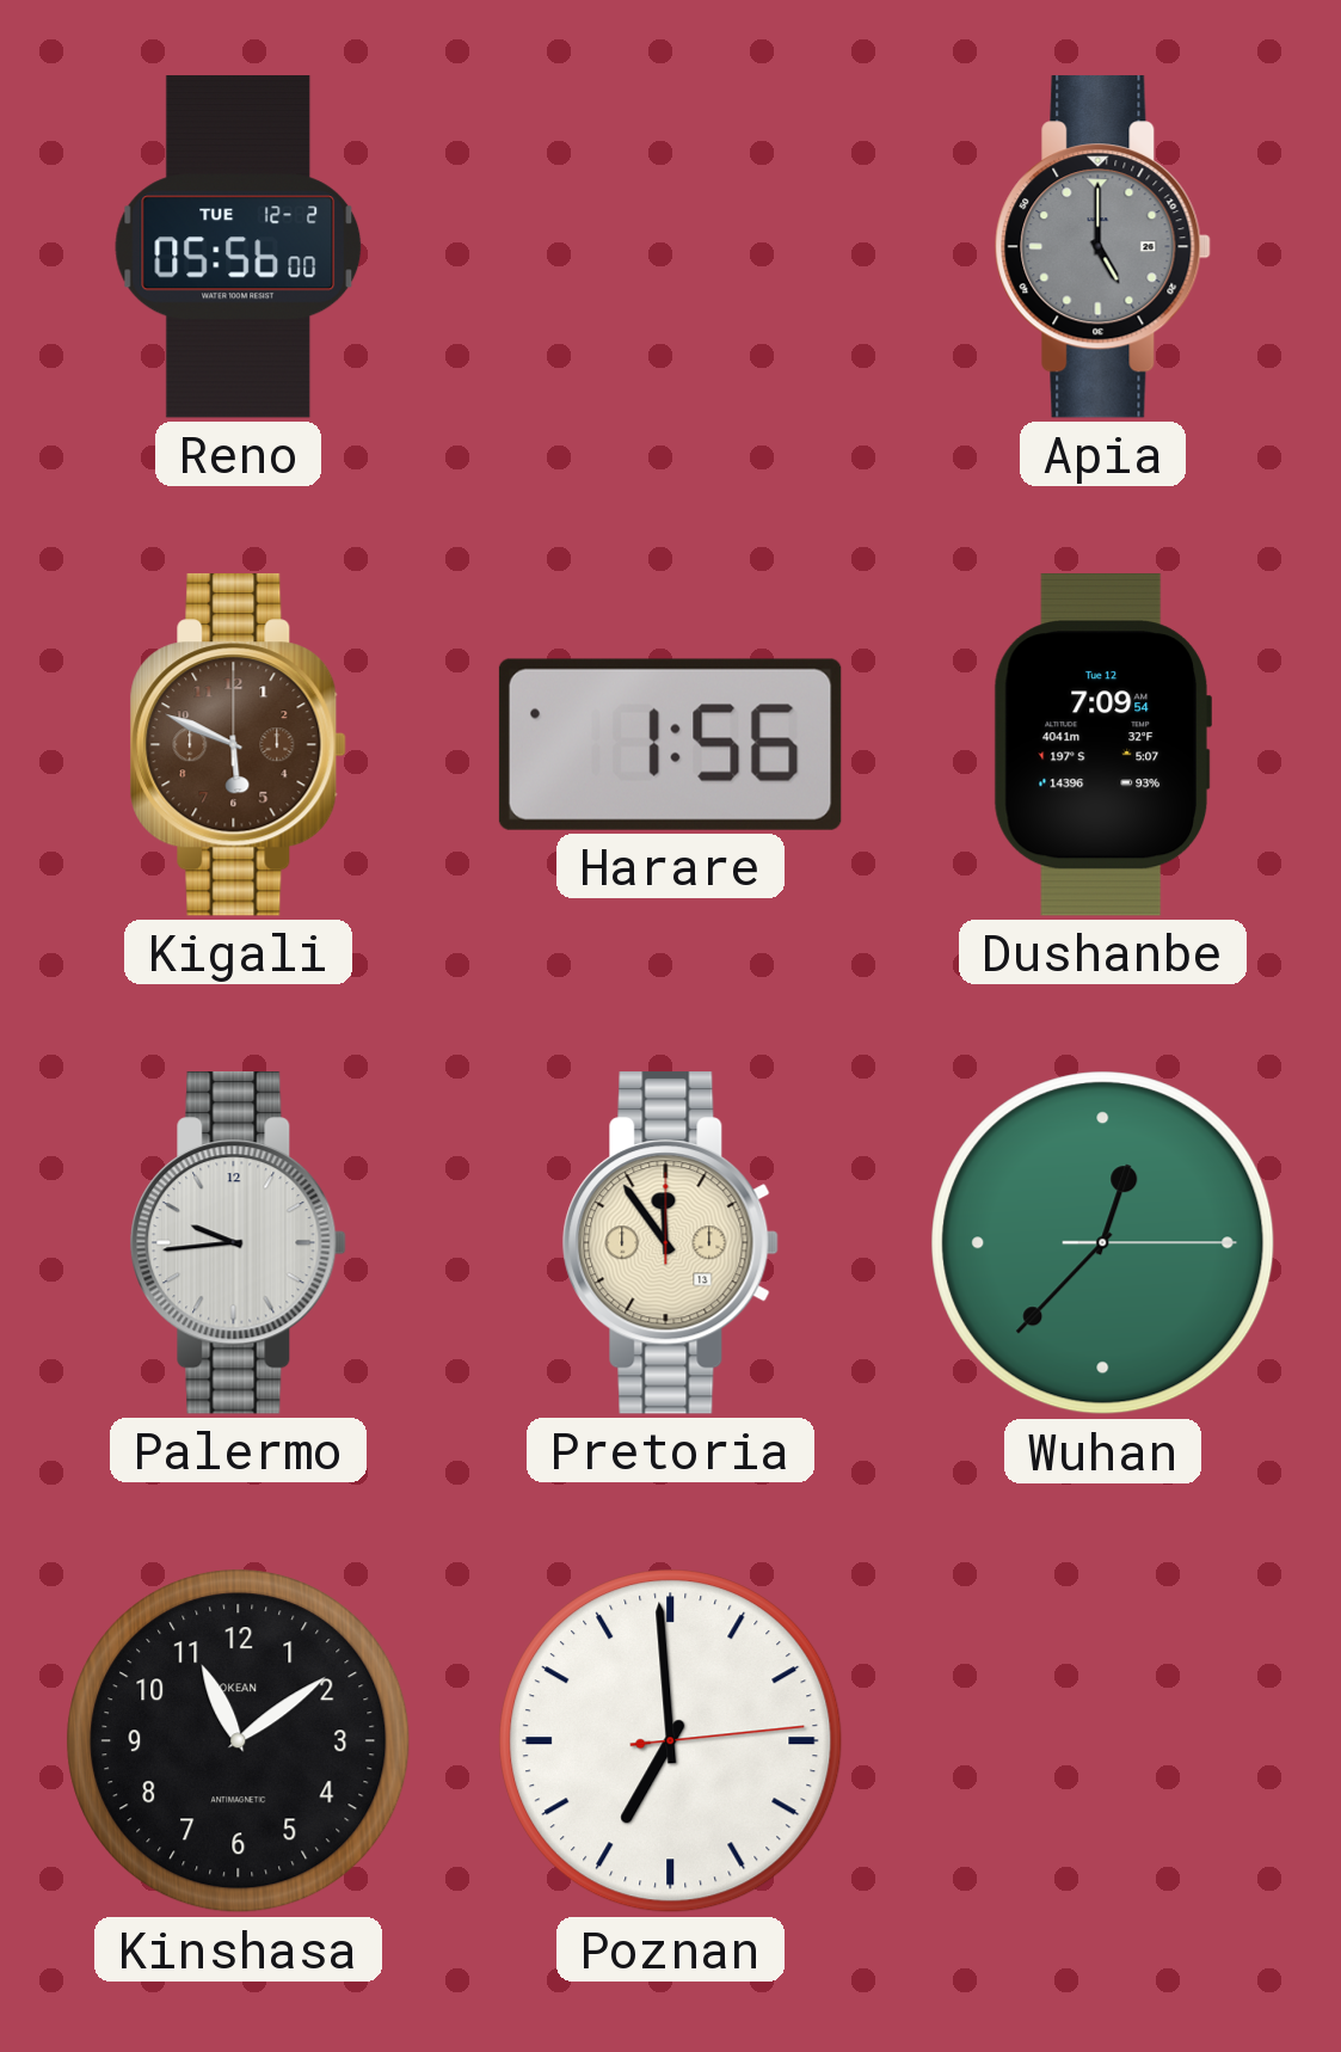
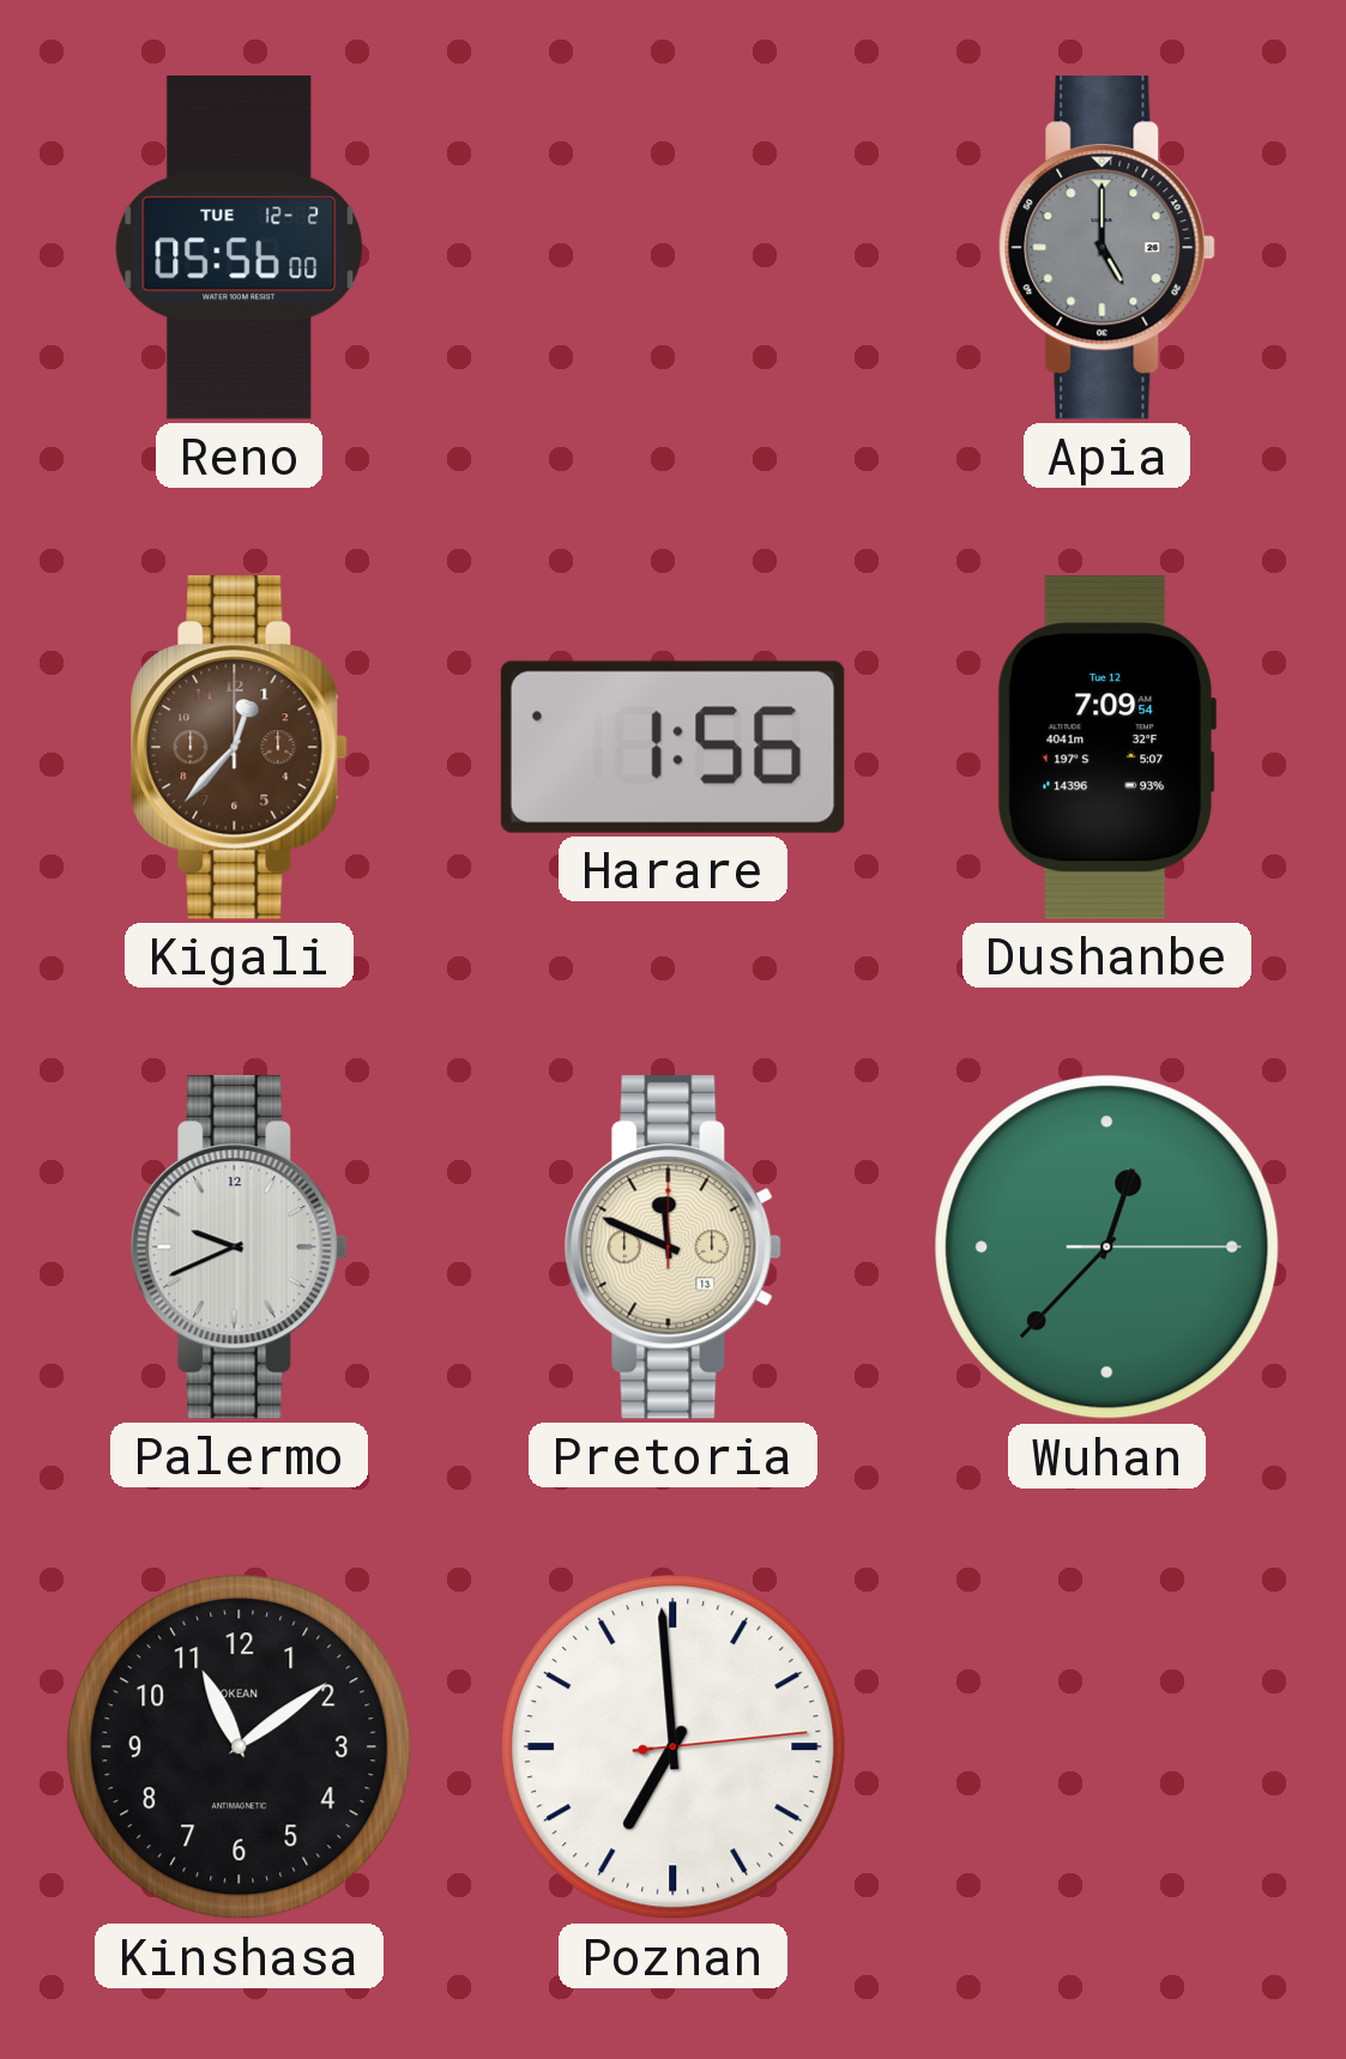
Kigali: 5:49 -> 12:37 (239, 748)
Palermo: 9:44 -> 9:41 (239, 1248)
Pretoria: 11:54 -> 11:49 (672, 1248)
